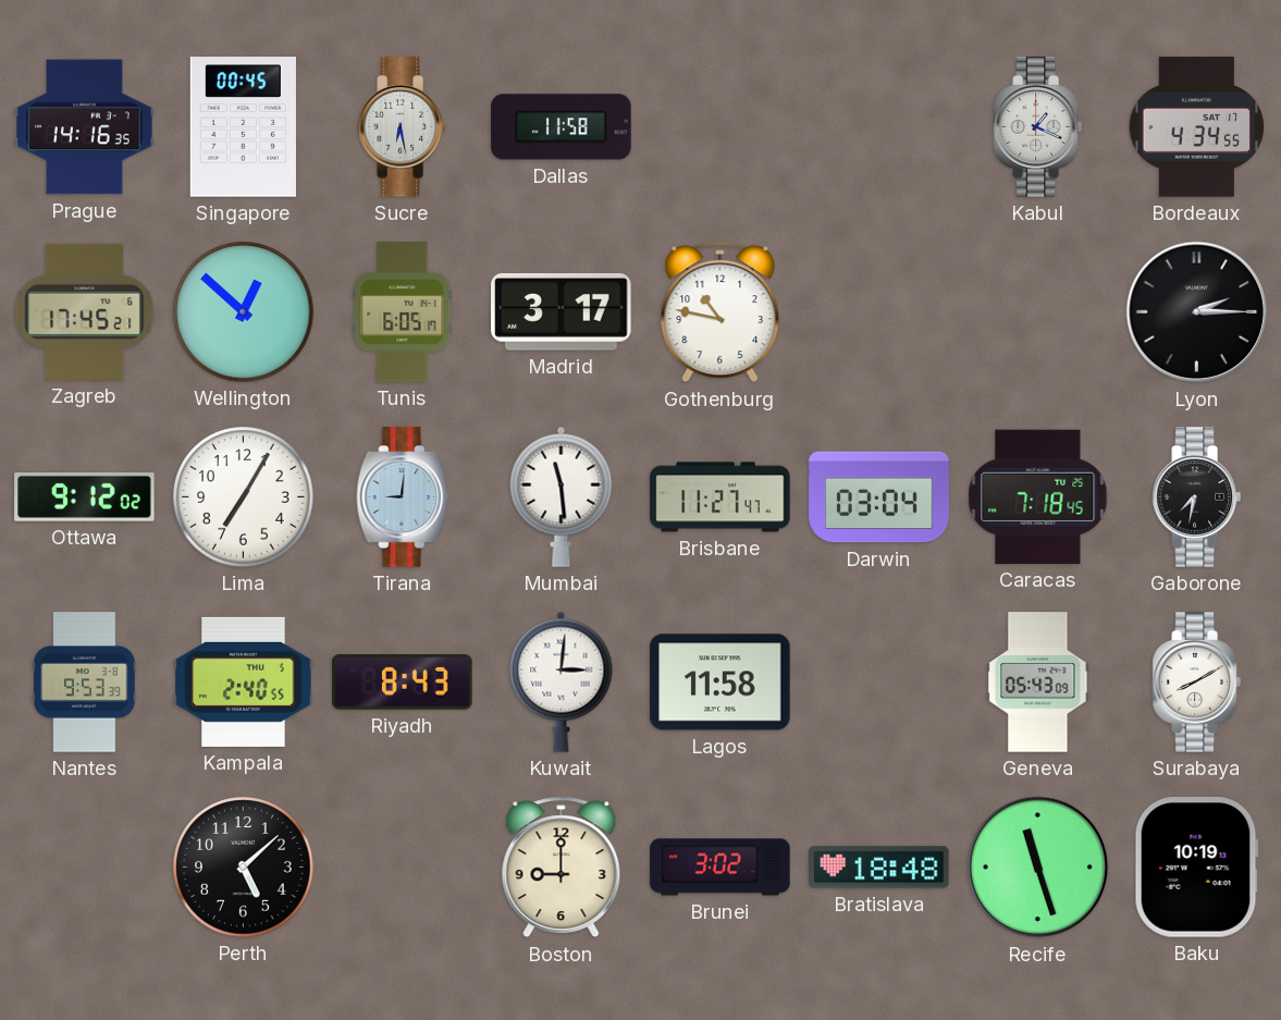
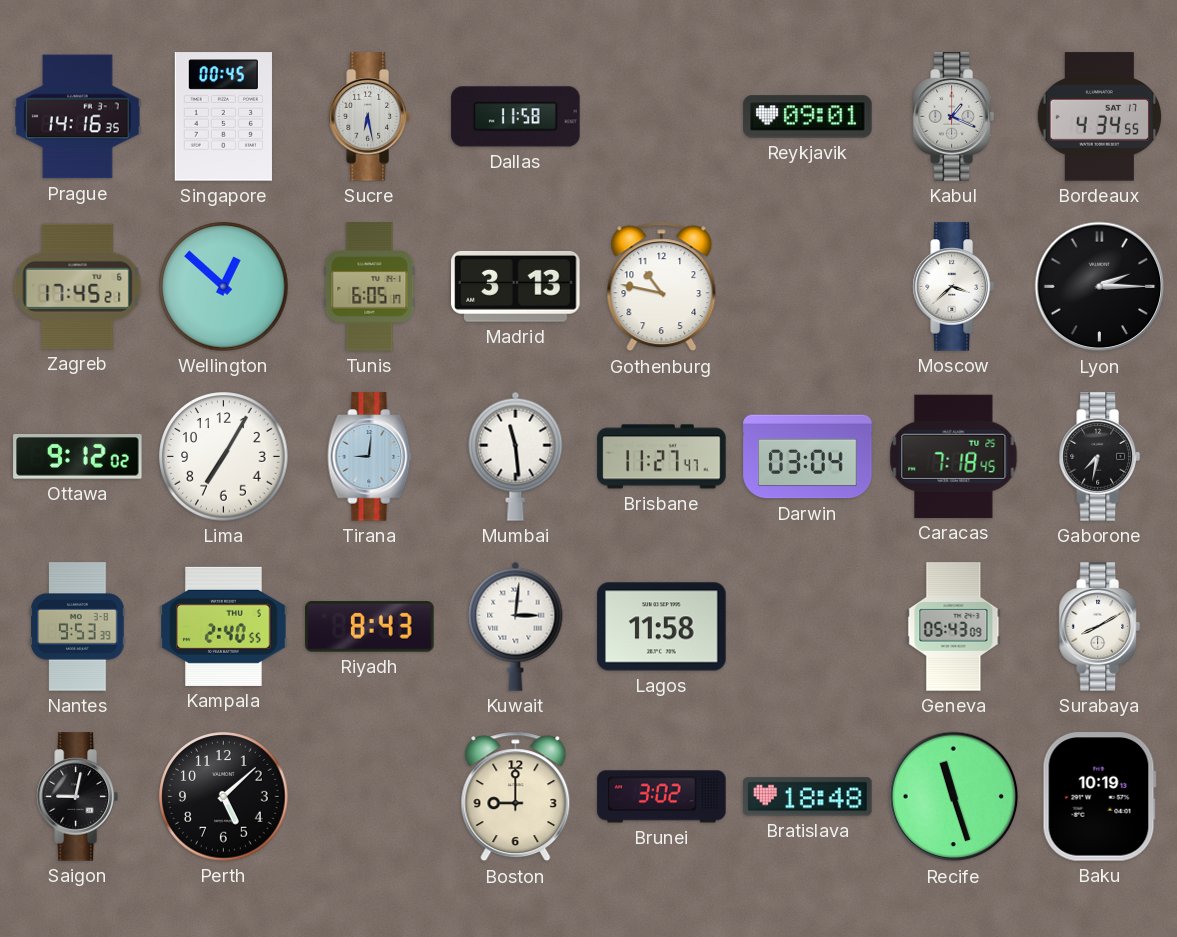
Reykjavik: none -> 09:01 (808, 117)
Madrid: 3:17 -> 3:13 (516, 286)
Moscow: none -> 3:38 (953, 287)
Saigon: none -> 9:02 (77, 797)
